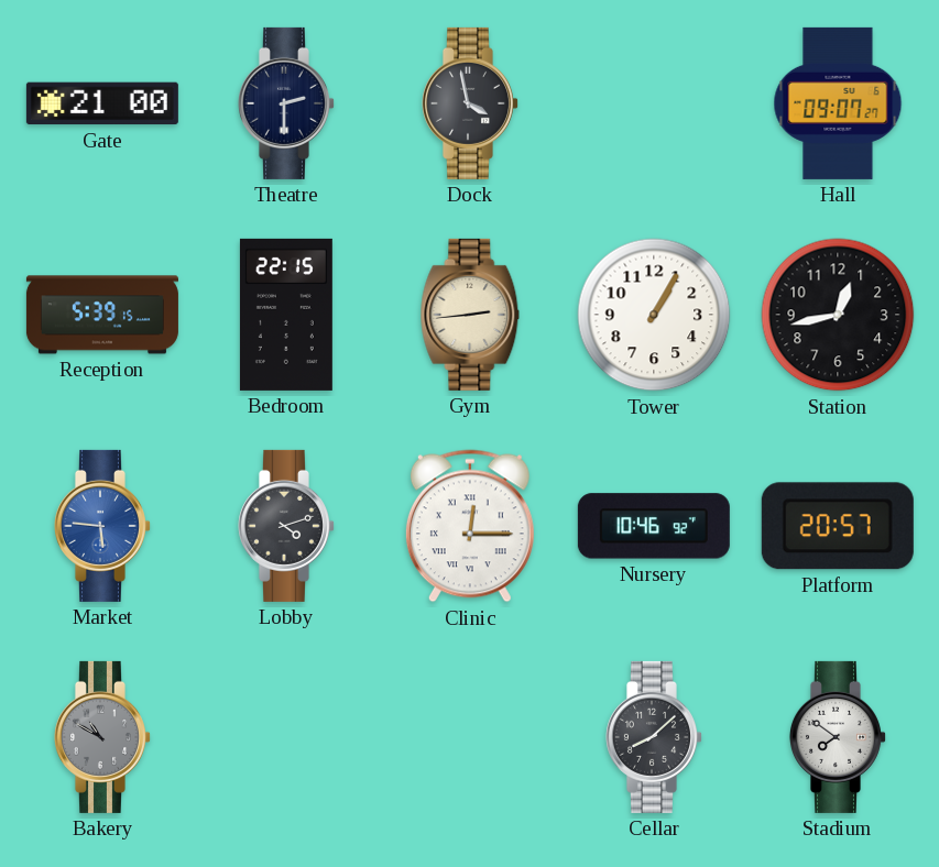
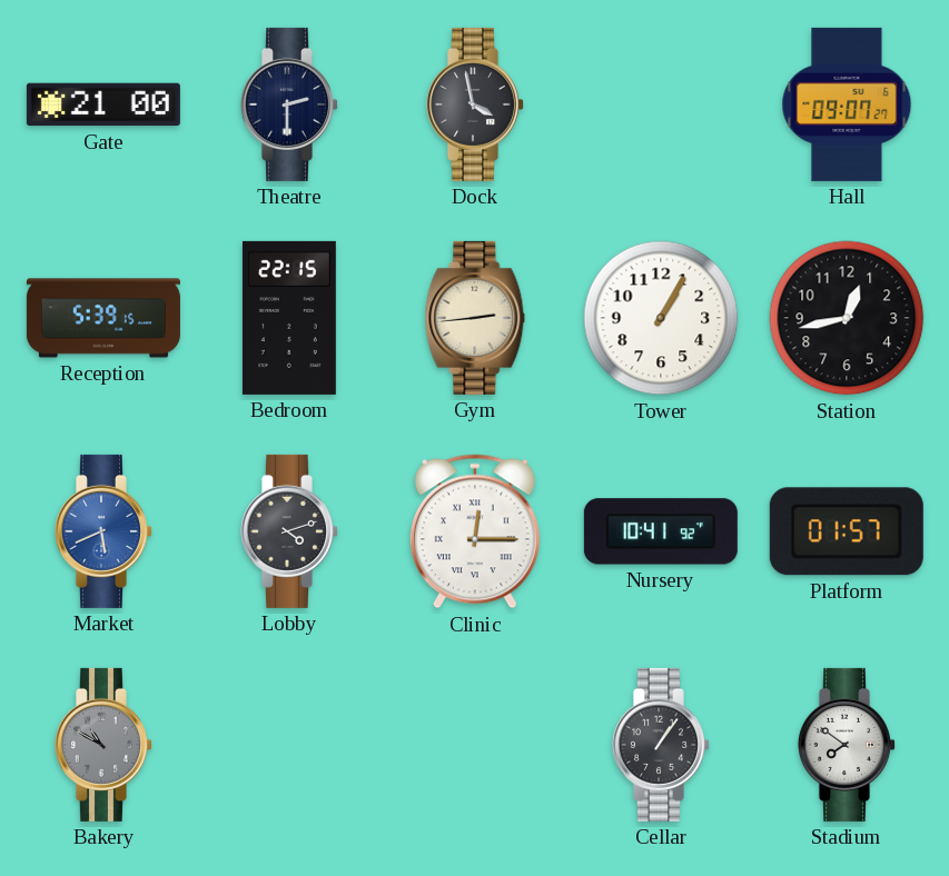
Market: 5:46 -> 5:41 (103, 531)
Nursery: 10:46 -> 10:41 (661, 531)
Platform: 20:57 -> 01:57 (847, 531)
Cellar: 8:08 -> 1:06 (661, 745)
